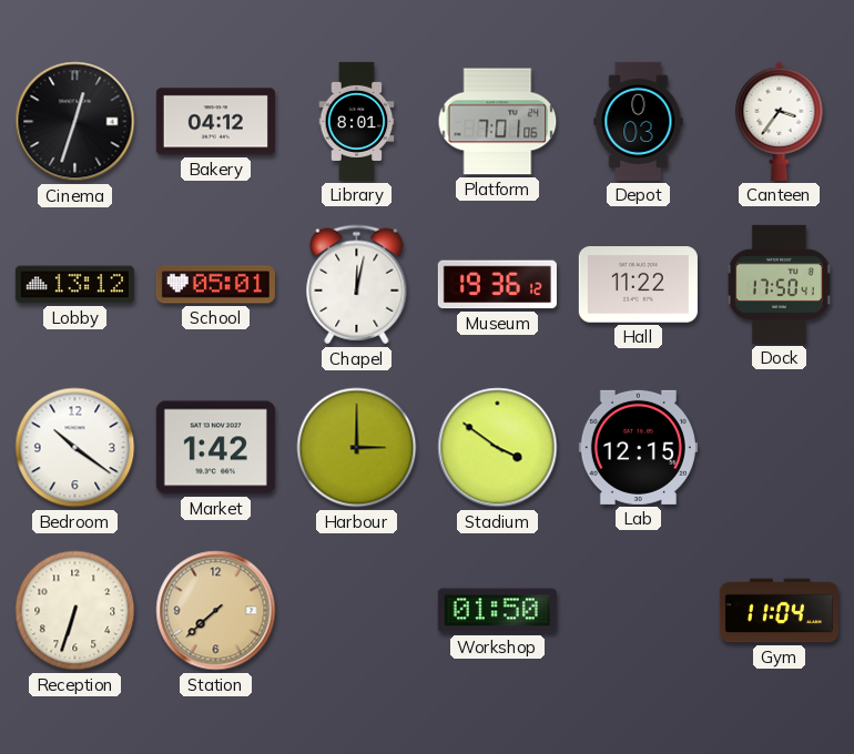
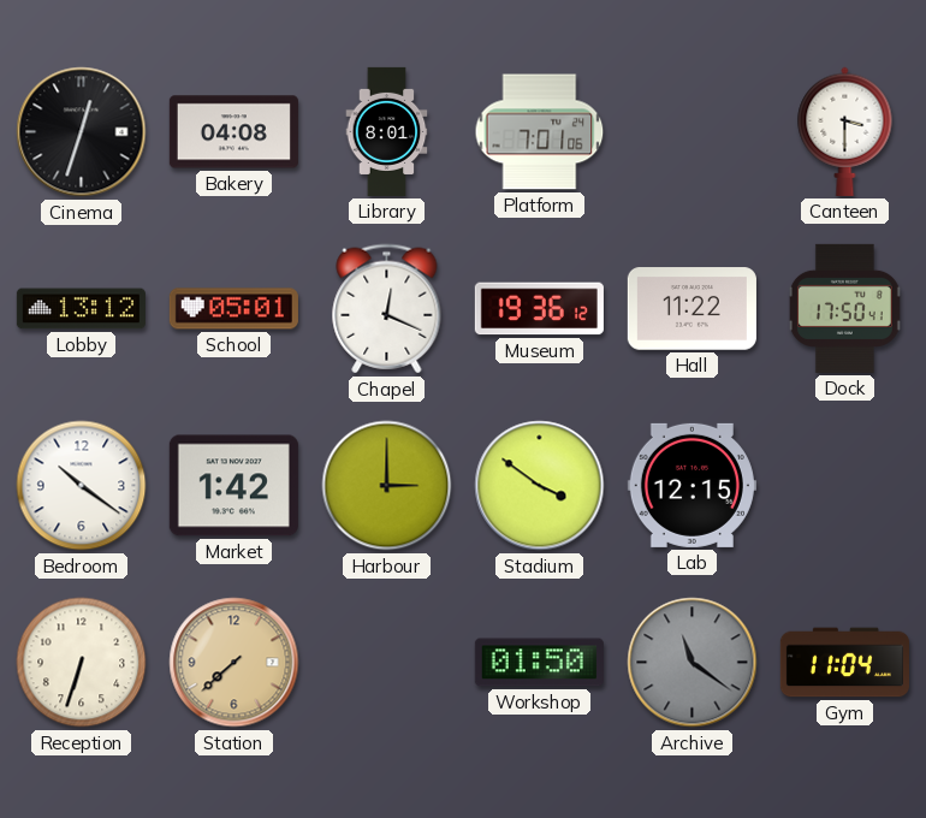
Bakery: 04:12 -> 04:08 (233, 132)
Depot: 0:03 -> none (639, 121)
Canteen: 3:36 -> 3:30 (845, 131)
Chapel: 12:02 -> 12:19 (387, 309)
Archive: none -> 11:21 (693, 663)
